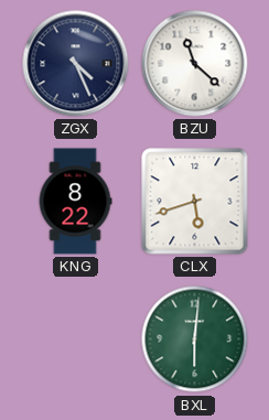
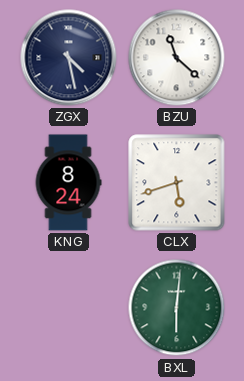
ZGX: 4:26 -> 4:28 (69, 58)
KNG: 8:22 -> 8:24 (68, 183)
